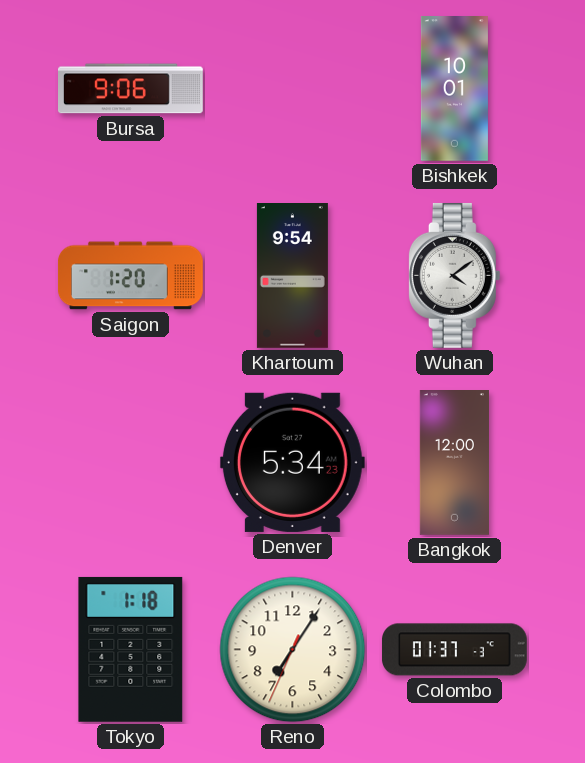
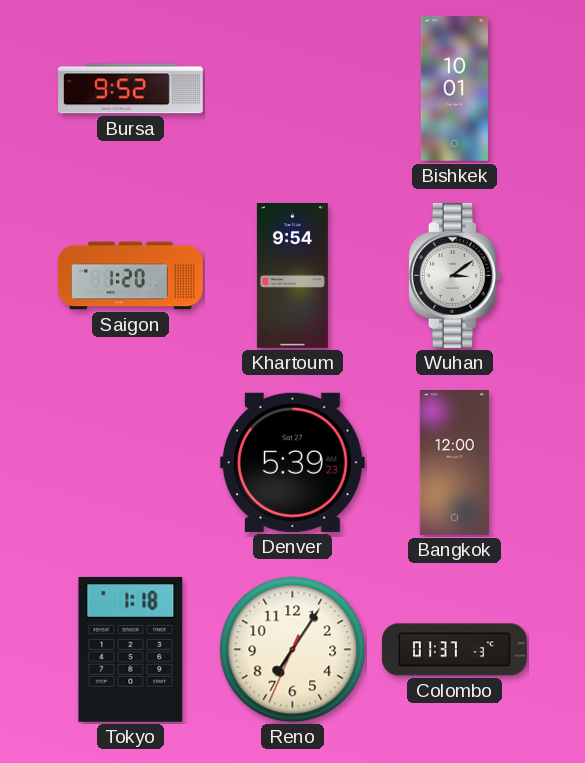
Bursa: 9:06 -> 9:52 (131, 89)
Wuhan: 4:09 -> 3:09 (454, 275)
Denver: 5:34 -> 5:39 (292, 462)
